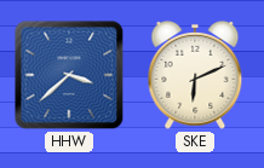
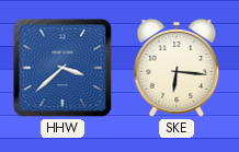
SKE: 6:11 -> 6:16 (177, 68)
